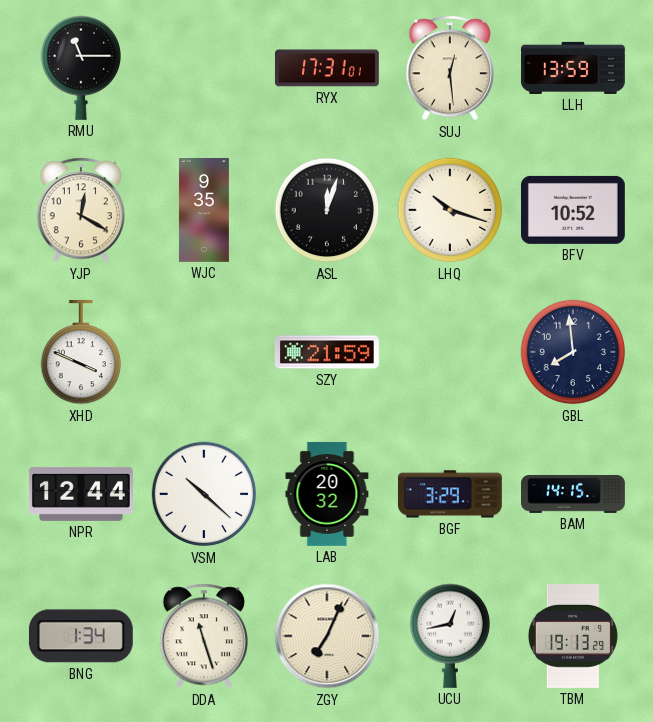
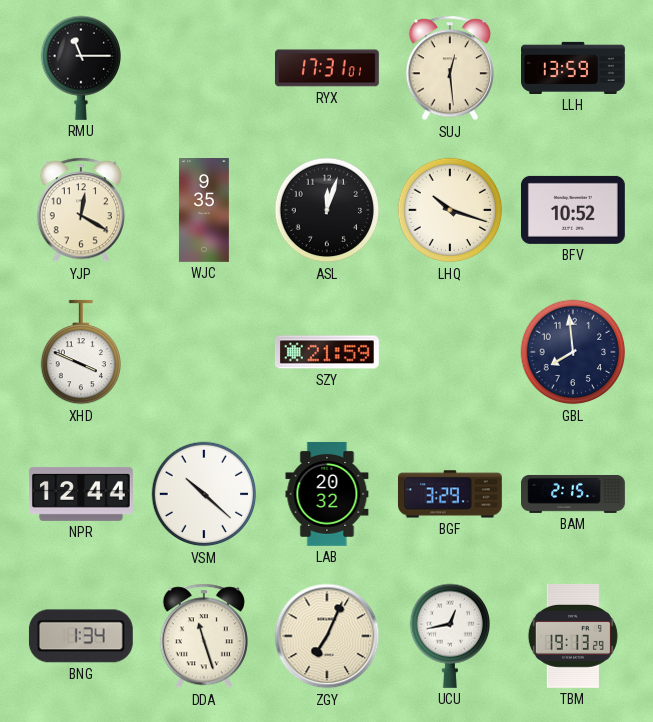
BAM: 14:15 -> 2:15 (574, 494)
